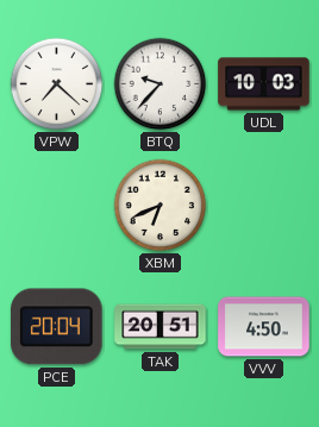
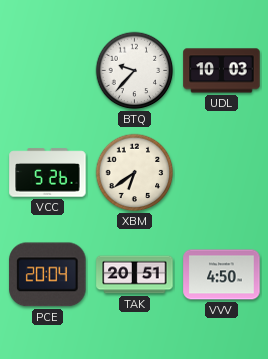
VPW: 7:22 -> none (57, 84)
VCC: none -> 5:26 (48, 173)
XBM: 6:41 -> 6:39 (135, 173)
